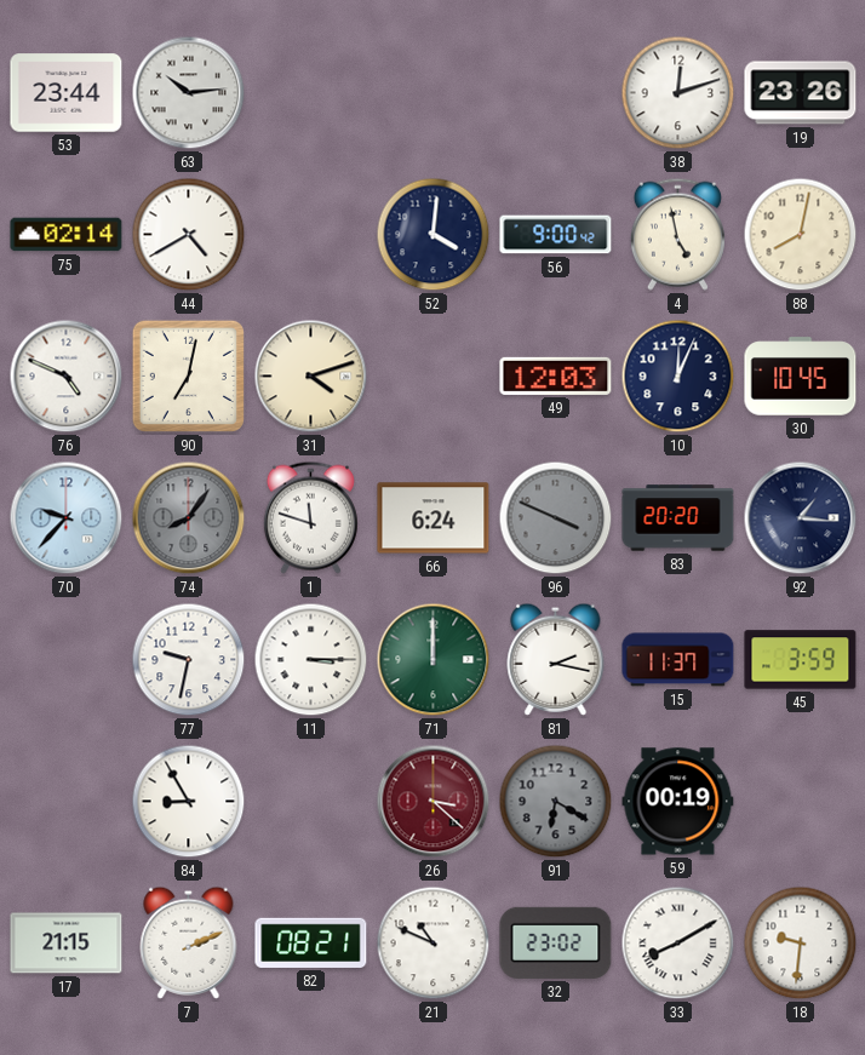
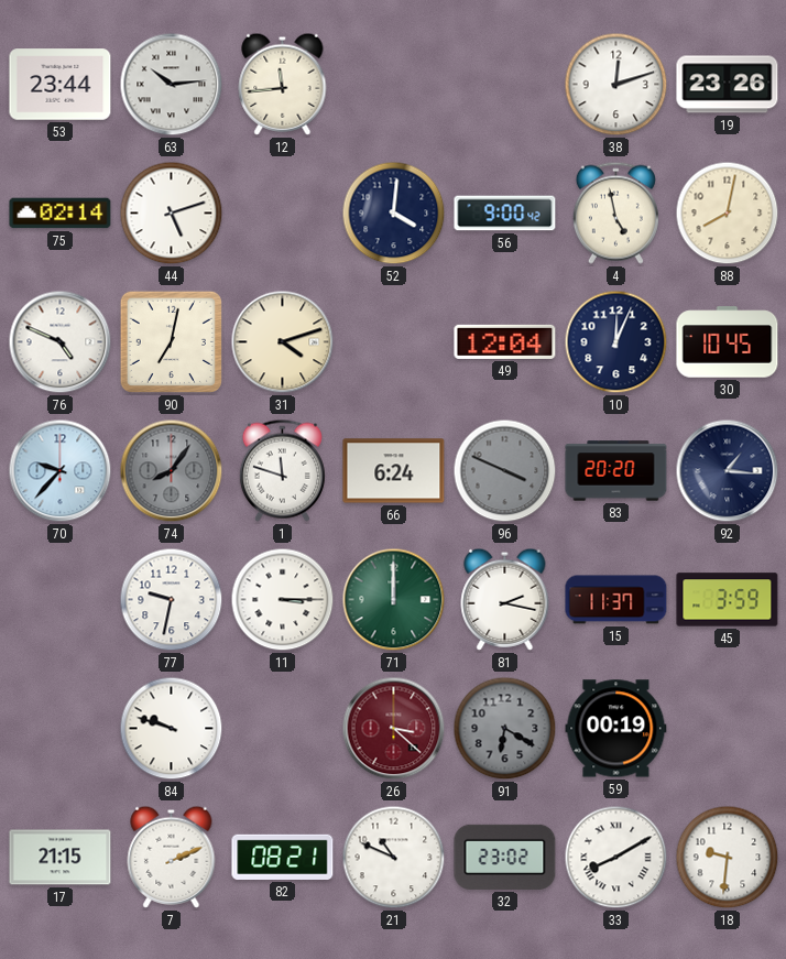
12: none -> 11:44 (283, 84)
44: 4:40 -> 5:12 (172, 214)
49: 12:03 -> 12:04 (505, 341)
84: 8:55 -> 9:48 (172, 729)
